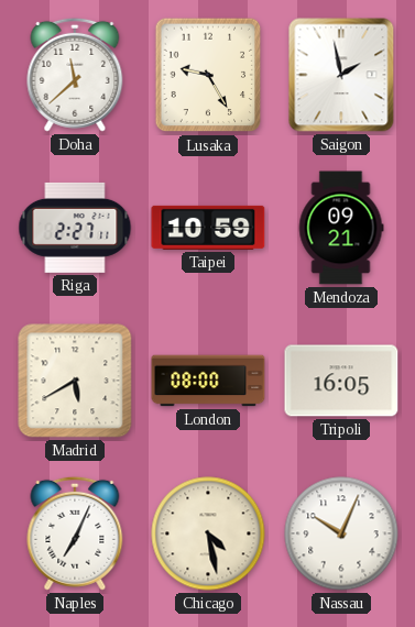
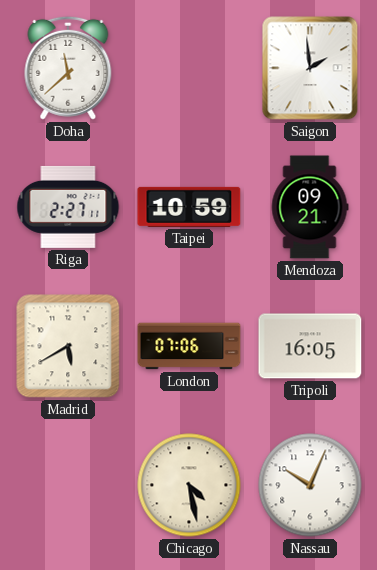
Lusaka: 9:25 -> none (208, 75)
Saigon: 1:58 -> 1:59 (310, 68)
London: 08:00 -> 07:06 (189, 346)
Naples: 7:04 -> none (75, 533)
